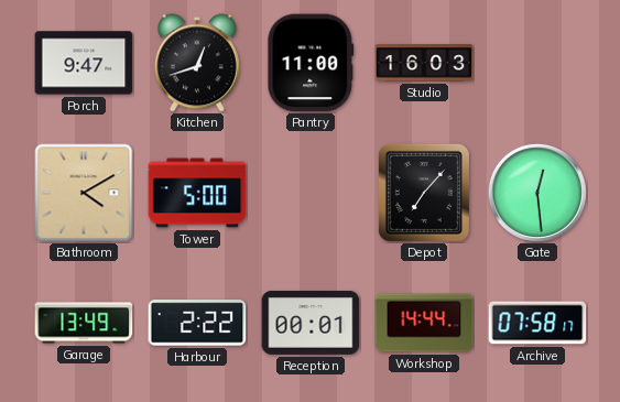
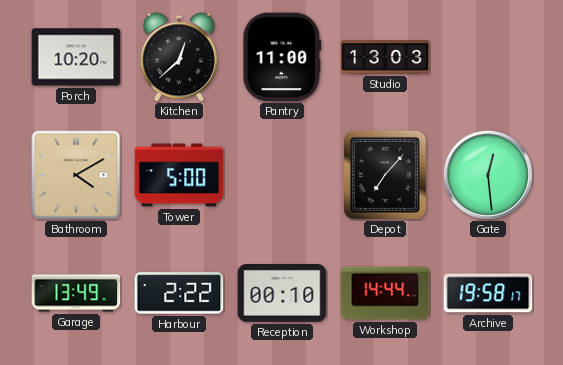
Porch: 9:47 -> 10:20 (76, 57)
Kitchen: 12:42 -> 12:38 (179, 57)
Studio: 16:03 -> 13:03 (385, 57)
Reception: 00:01 -> 00:10 (282, 293)
Archive: 07:58 -> 19:58 (488, 293)
